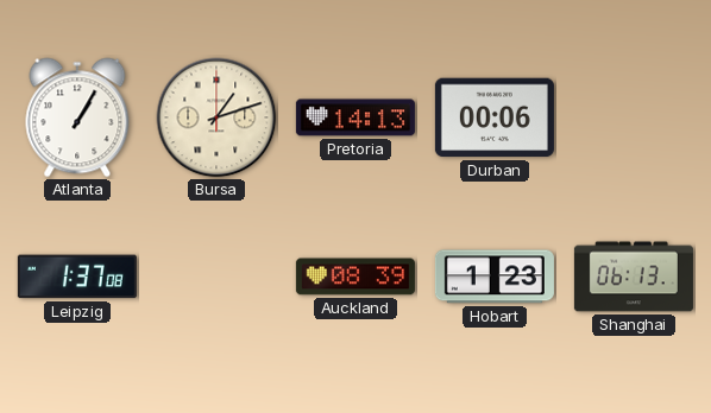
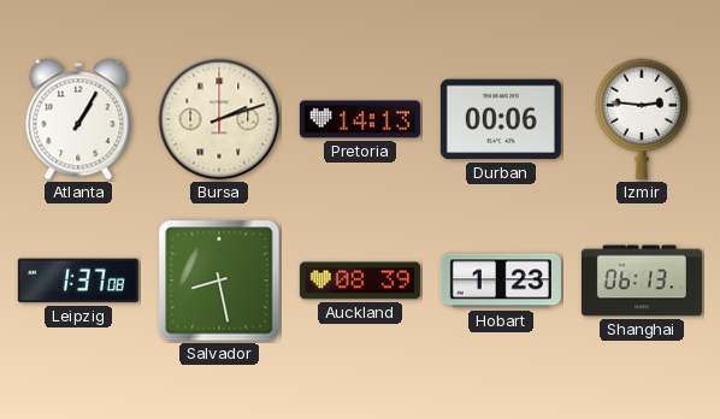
Bursa: 1:12 -> 2:12 (219, 119)
Izmir: none -> 2:46 (641, 119)
Salvador: none -> 8:28 (219, 281)
